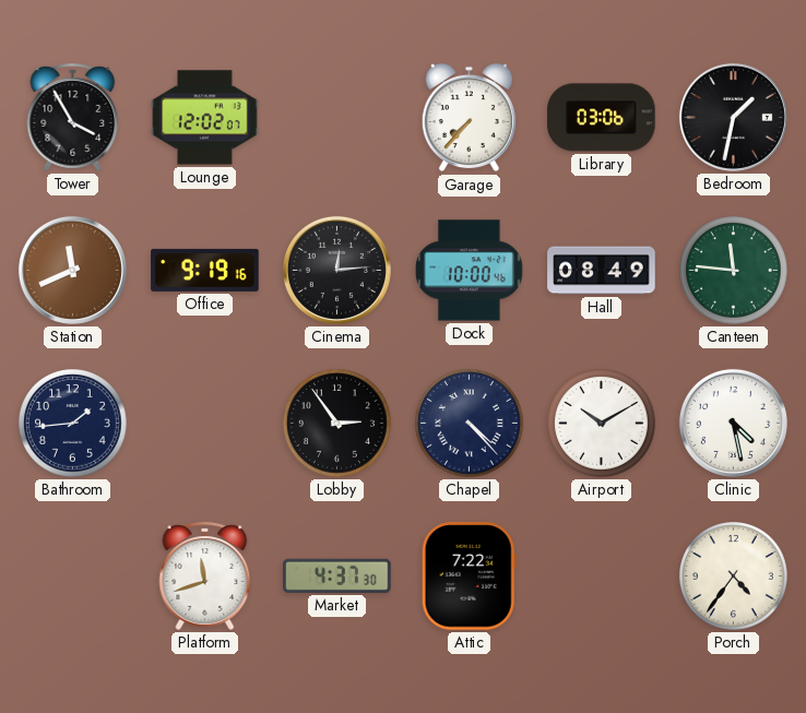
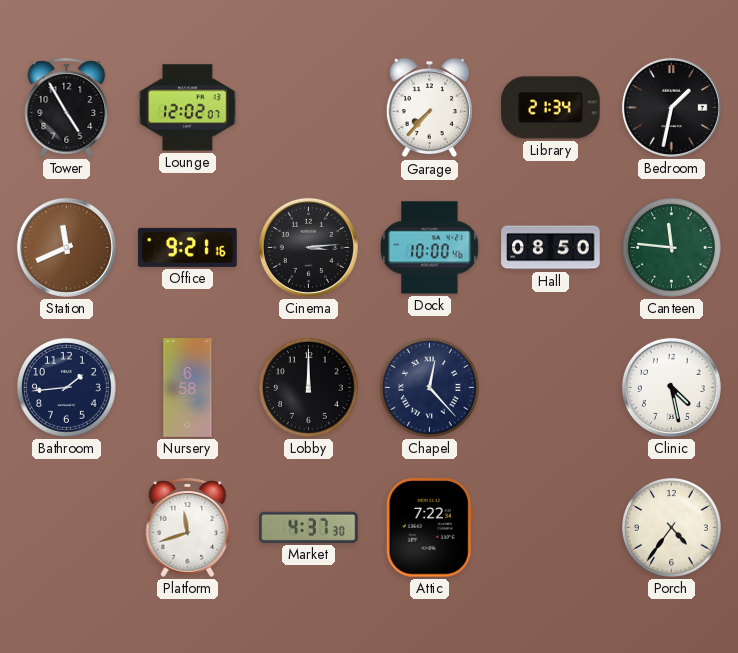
Tower: 3:55 -> 4:55 (67, 107)
Library: 03:06 -> 21:34 (551, 108)
Office: 9:19 -> 9:21 (188, 247)
Cinema: 12:14 -> 3:14 (308, 247)
Hall: 08:49 -> 08:50 (551, 248)
Nursery: none -> 6:58 (188, 388)
Lobby: 2:54 -> 12:00 (309, 388)
Chapel: 4:23 -> 12:23 (430, 388)
Airport: 10:10 -> none (602, 424)
